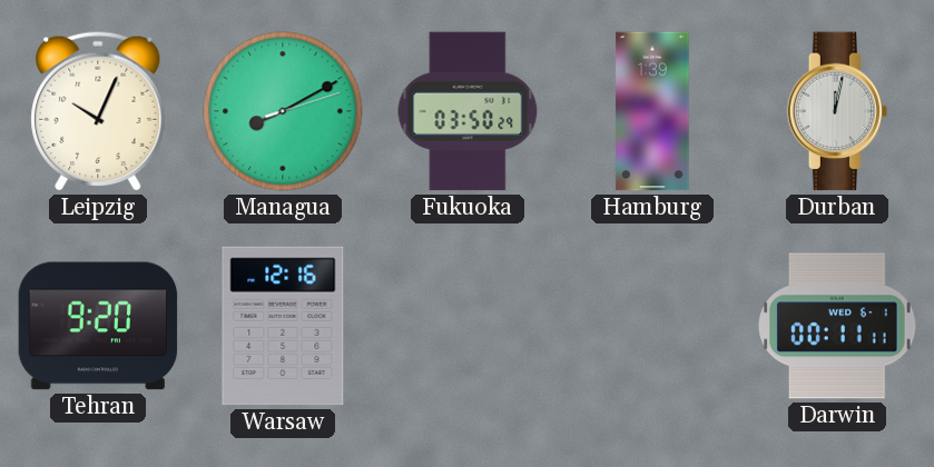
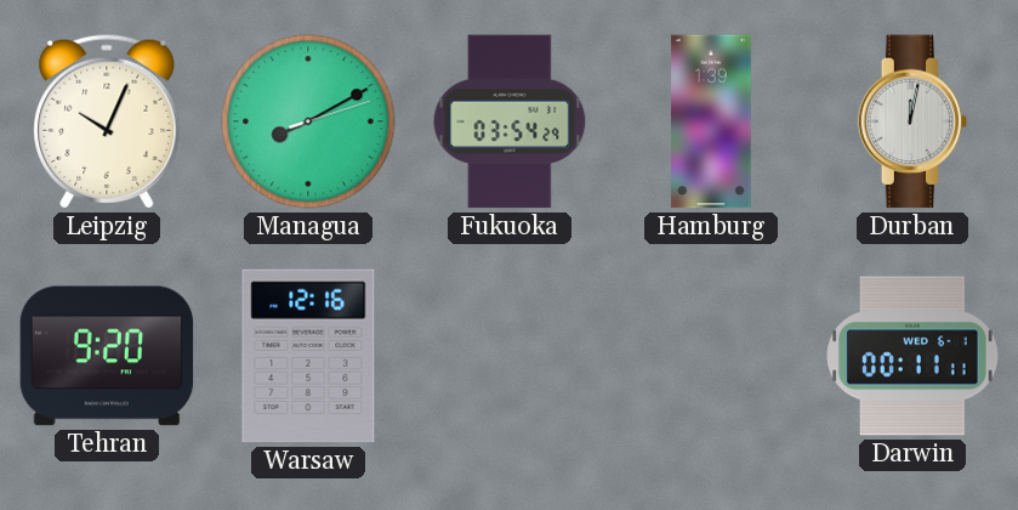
Fukuoka: 03:50 -> 03:54 (510, 121)
